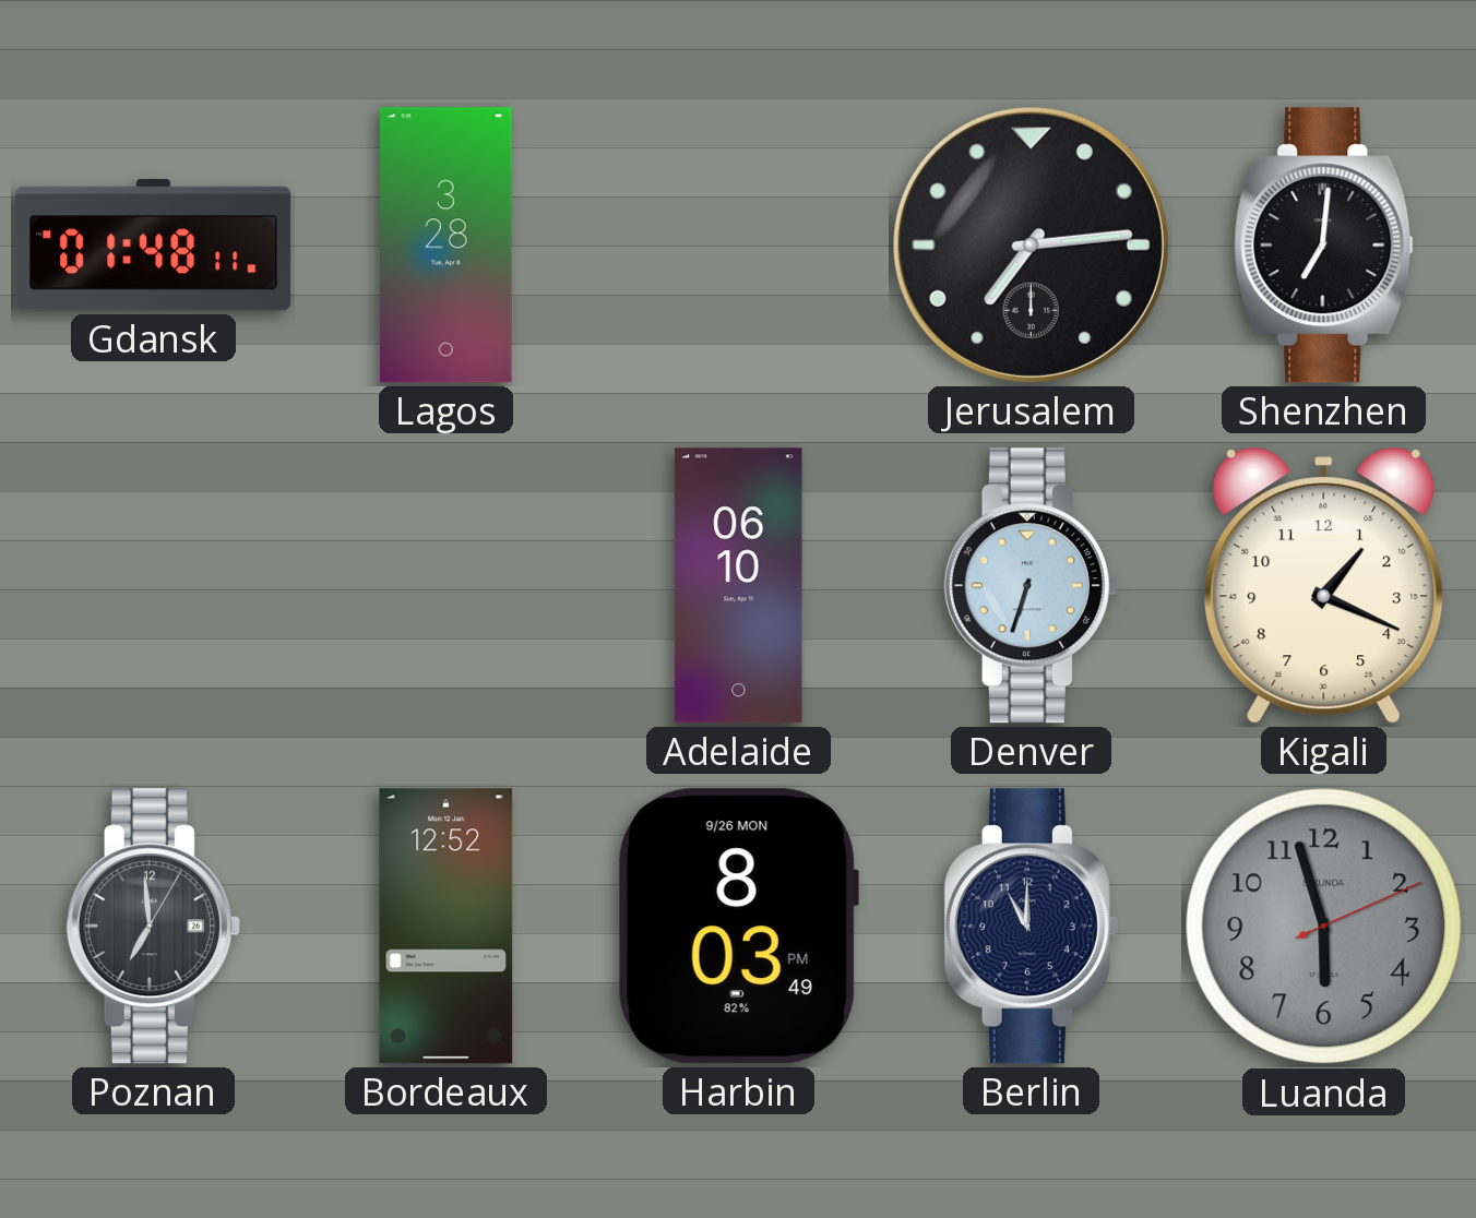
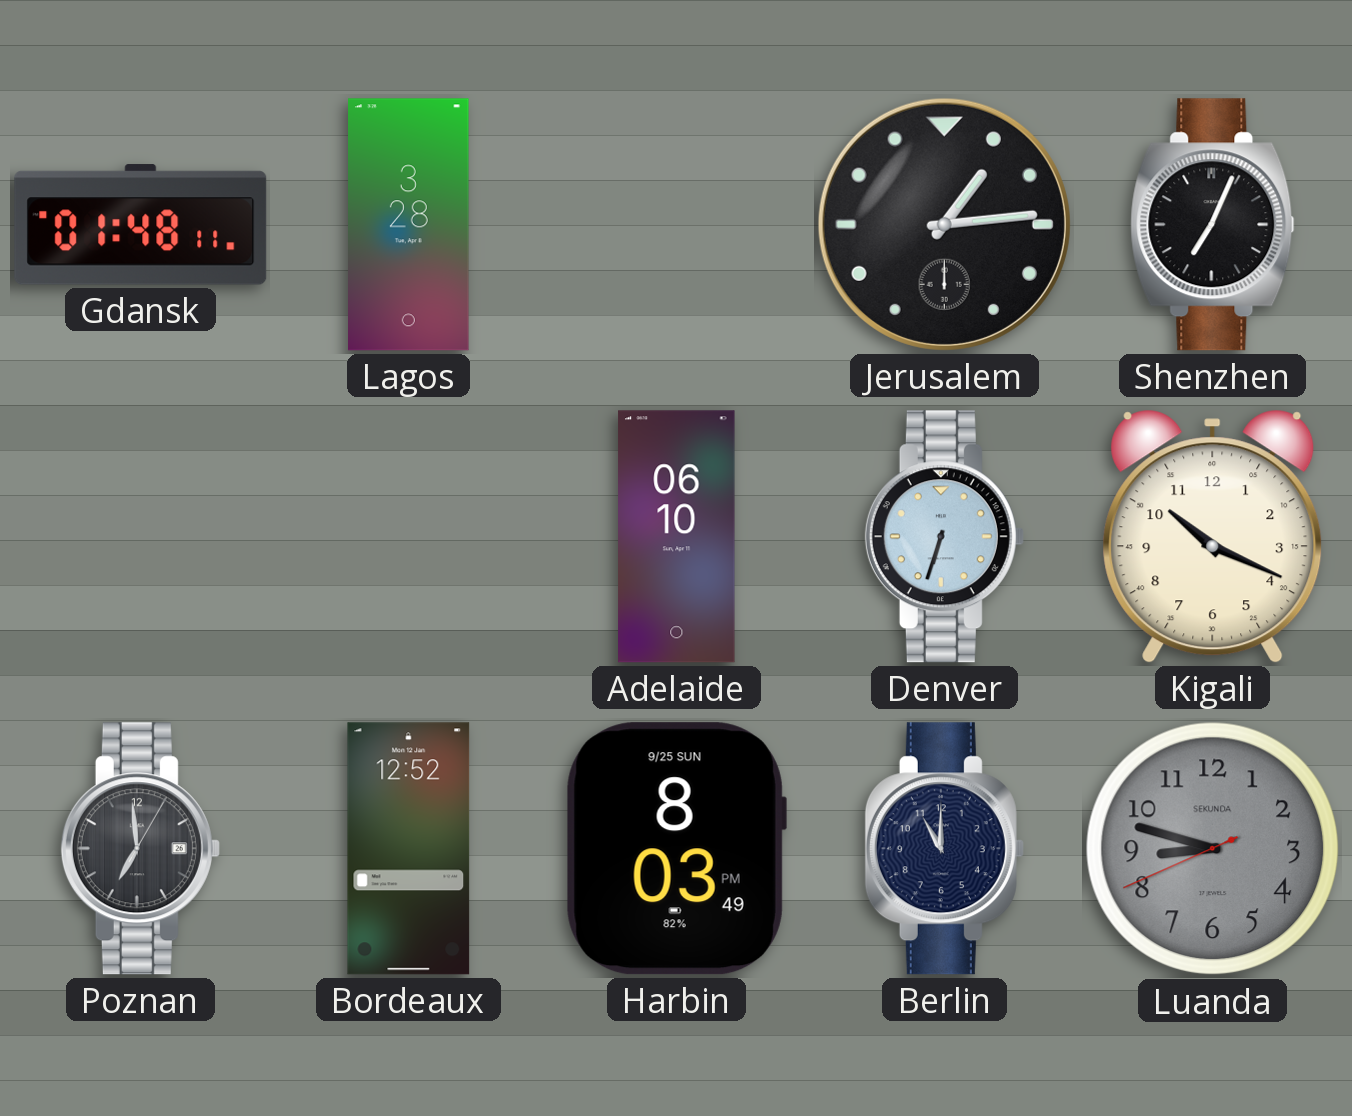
Jerusalem: 7:14 -> 1:14 (944, 224)
Shenzhen: 7:01 -> 7:04 (1213, 225)
Kigali: 1:19 -> 10:19 (1213, 536)
Harbin date: 9/26 MON -> 9/25 SUN (676, 849)
Luanda: 5:57 -> 8:47 (1213, 849)
